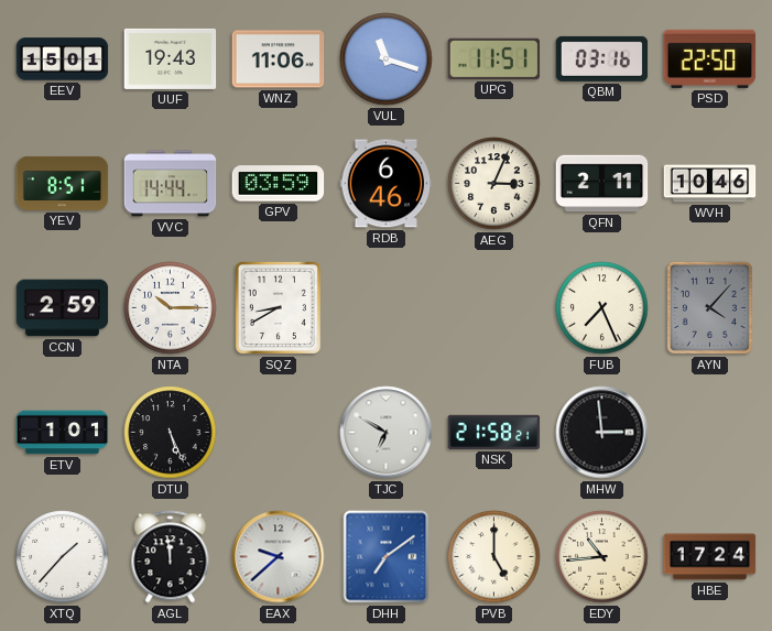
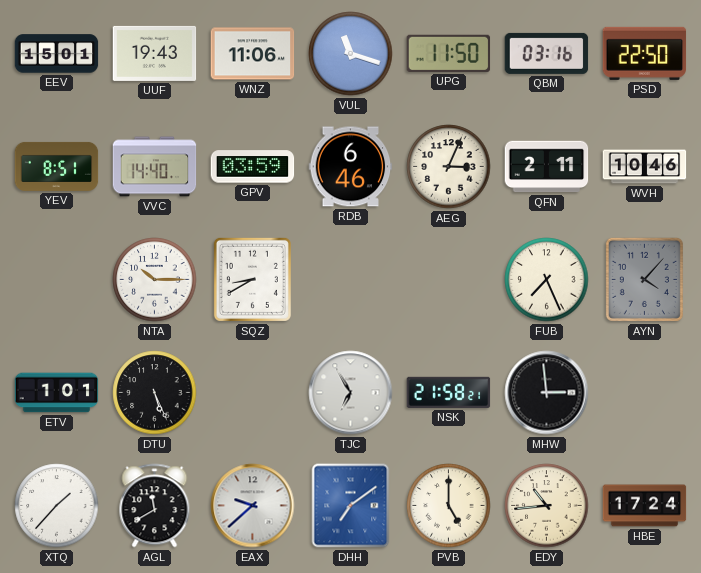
UPG: 11:51 -> 11:50 (449, 53)
VVC: 14:44 -> 14:40 (155, 167)
CCN: 2:59 -> none (63, 308)
TJC: 6:50 -> 6:55 (351, 393)
AGL: 11:59 -> 11:40 (155, 506)
